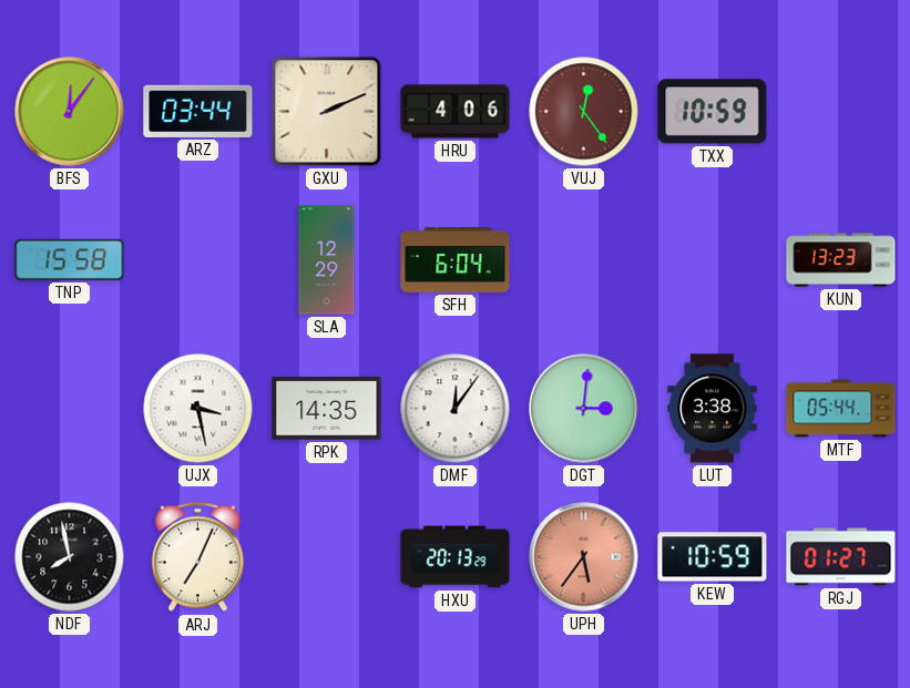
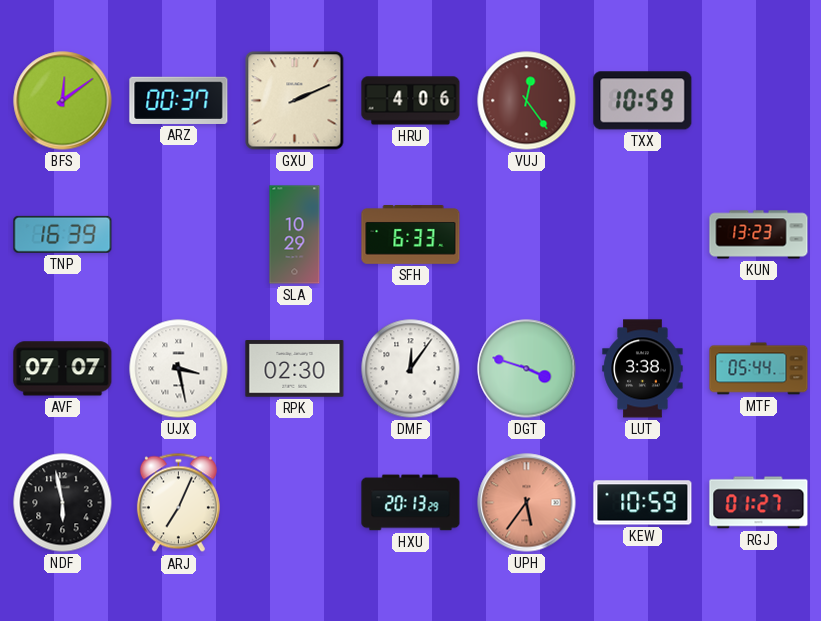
BFS: 12:06 -> 12:09 (63, 101)
ARZ: 03:44 -> 00:37 (179, 100)
TNP: 15:58 -> 16:39 (63, 234)
SLA: 12:29 -> 10:29 (295, 235)
SFH: 6:04 -> 6:33 (411, 235)
AVF: none -> 07:07 (63, 369)
RPK: 14:35 -> 02:30 (295, 369)
DGT: 3:01 -> 3:48 (527, 369)
NDF: 7:58 -> 5:58 (63, 503)
